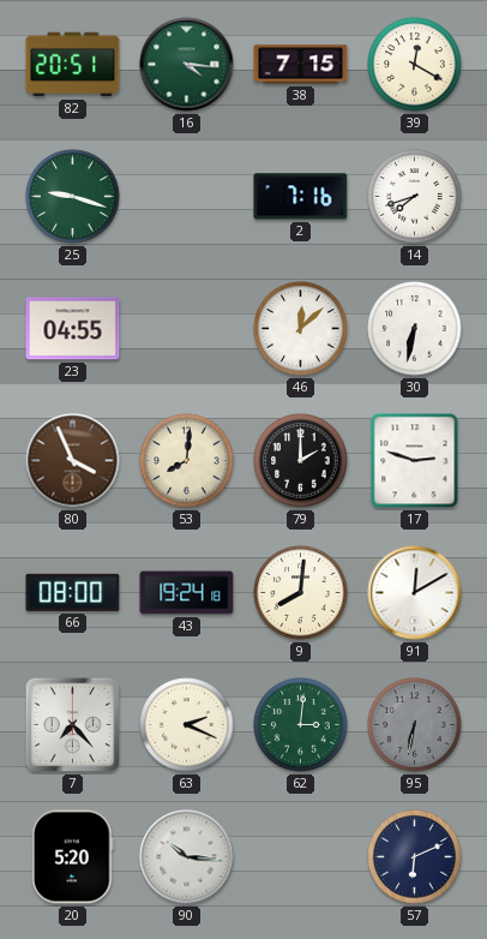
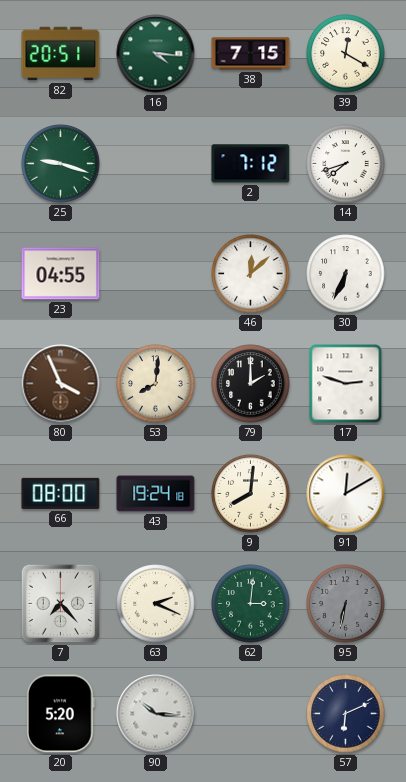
2: 7:16 -> 7:12 (251, 164)
30: 6:32 -> 6:34 (346, 274)
